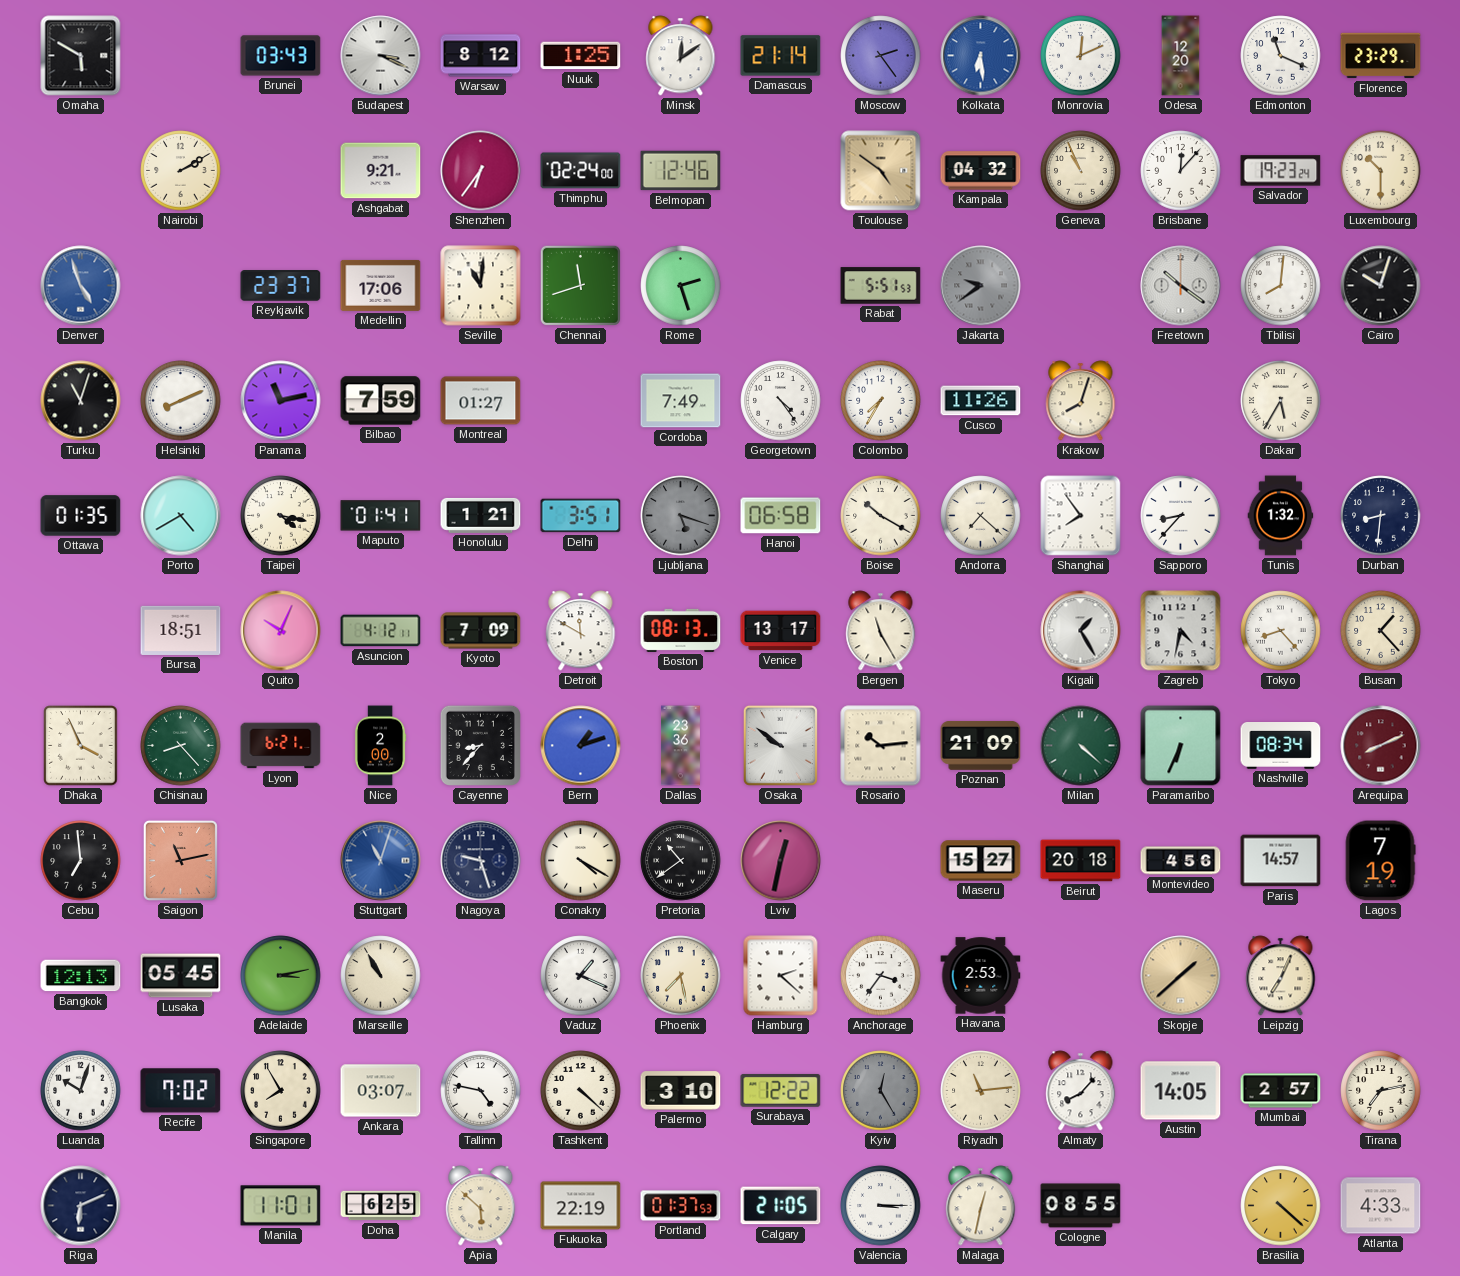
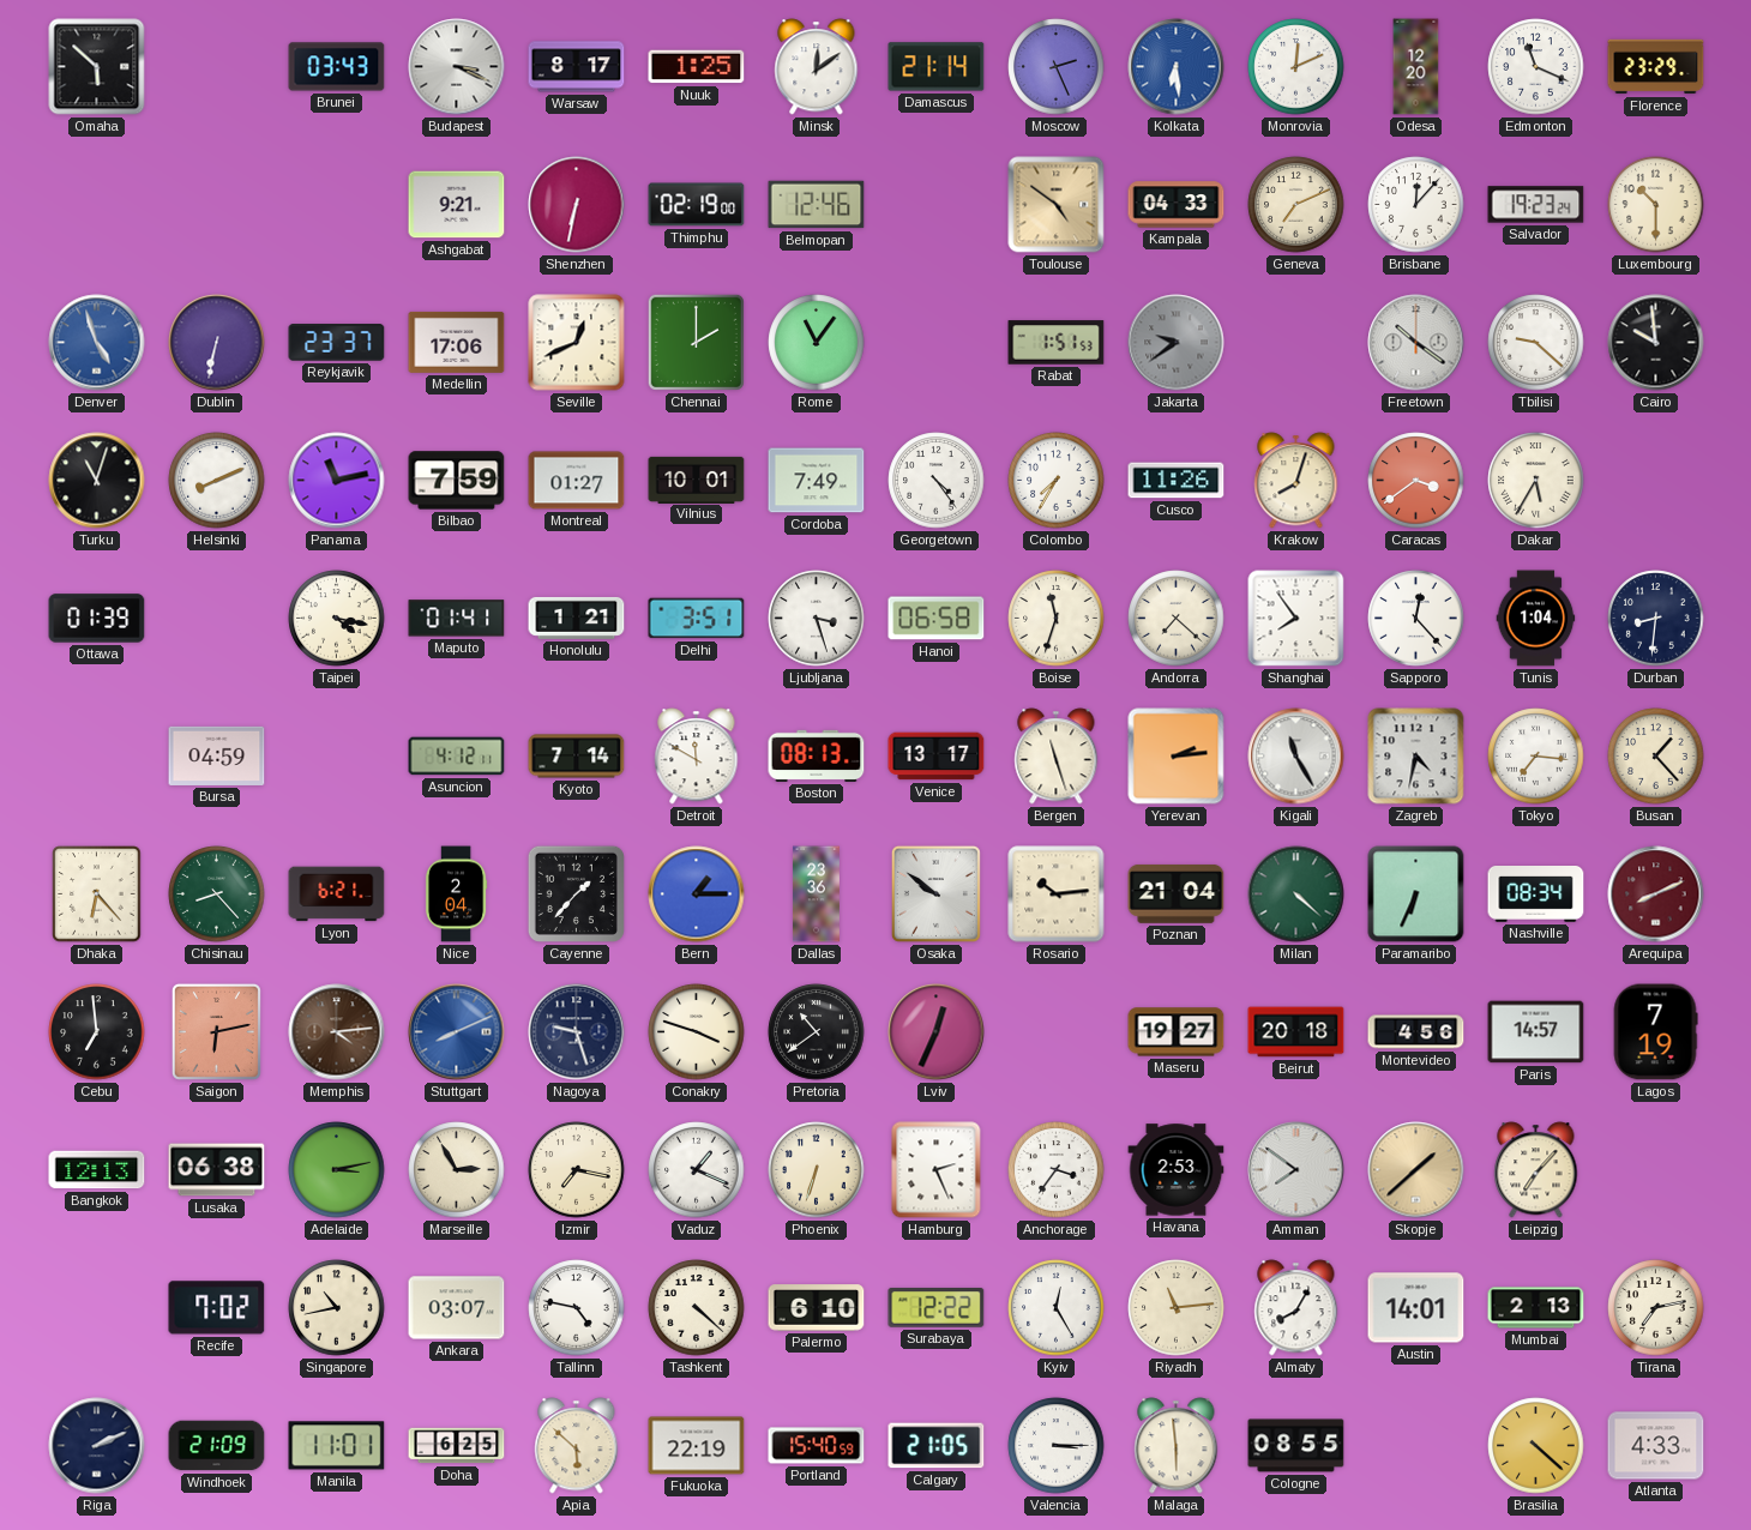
Omaha: 5:50 -> 5:52 (97, 67)
Warsaw: 8:12 -> 8:17 (577, 67)
Moscow: 2:24 -> 2:26 (1057, 67)
Nairobi: 2:10 -> none (181, 171)
Shenzhen: 6:36 -> 6:32 (577, 205)
Thimphu: 02:24 -> 02:19 (697, 205)
Kampala: 04:32 -> 04:33 (1177, 205)
Geneva: 10:56 -> 7:11 (1296, 205)
Dublin: none -> 6:32 (217, 343)
Seville: 11:01 -> 12:41 (577, 343)
Chennai: 11:42 -> 2:00 (696, 342)
Rome: 2:27 -> 11:06 (817, 343)
Rabat: 5:51 -> 1:51 (1057, 343)
Tbilisi: 8:01 -> 9:22 (1536, 343)
Cairo: 10:03 -> 9:59 (1656, 343)
Vilnius: none -> 10:01 (697, 480)
Caracas: none -> 3:39 (1416, 481)
Ottawa: 01:35 -> 01:39 (97, 619)
Porto: 4:40 -> none (181, 516)
Ljubljana: 5:18 -> 3:27 (817, 619)
Ljubljana dial: grey -> white (817, 619)
Boise: 10:20 -> 11:33 (1057, 619)
Sapporo: 8:37 -> 12:23 (1416, 619)
Tunis: 1:32 -> 1:04 (1536, 619)
Bursa: 18:51 -> 04:59 (217, 755)
Quito: 10:04 -> none (281, 631)
Kyoto: 7:09 -> 7:14 (577, 757)
Bergen: 11:25 -> 11:27 (1057, 757)
Yerevan: none -> 2:14 (1177, 757)
Kigali: 1:25 -> 11:25 (1296, 757)
Tokyo: 8:23 -> 7:16 (1536, 757)
Dhaka: 3:56 -> 6:23 (97, 894)
Nice: 2:00 -> 2:04 (456, 894)
Cayenne: 8:37 -> 1:37 (576, 893)
Bern: 1:12 -> 1:15 (697, 894)
Poznan: 21:09 -> 21:04 (1177, 893)
Saigon: 11:13 -> 6:13 (216, 1031)
Memphis: none -> 4:14 (337, 1032)
Stuttgart: 11:03 -> 8:11 (457, 1032)
Conakry: 4:20 -> 3:48 (697, 1032)
Lviv: 12:32 -> 12:34 (937, 1032)
Maseru: 15:27 -> 19:27 (1177, 1032)
Lusaka: 05:45 -> 06:38 (217, 1170)
Marseille: 10:55 -> 2:55 (457, 1170)
Izmir: none -> 7:17 (577, 1170)
Phoenix: 7:28 -> 6:33 (817, 1170)
Hamburg: 2:22 -> 2:26 (937, 1170)
Amman: none -> 7:51 (1296, 1170)
Leipzig: 7:04 -> 7:07 (1536, 1170)
Luanda: 10:03 -> none (81, 1091)
Singapore: 7:55 -> 10:43 (337, 1308)
Palermo: 3:10 -> 6:10 (817, 1308)
Kyiv dial: grey -> white (1057, 1308)
Almaty: 8:07 -> 8:05 (1296, 1308)
Austin: 14:05 -> 14:01 (1416, 1308)
Mumbai: 2:57 -> 2:13 (1536, 1308)
Riga: 6:11 -> 2:11 (97, 1446)
Windhoek: none -> 21:09 (217, 1446)
Portland: 01:37 -> 15:40 (817, 1446)
Malaga: 12:32 -> 5:59 (1177, 1446)
